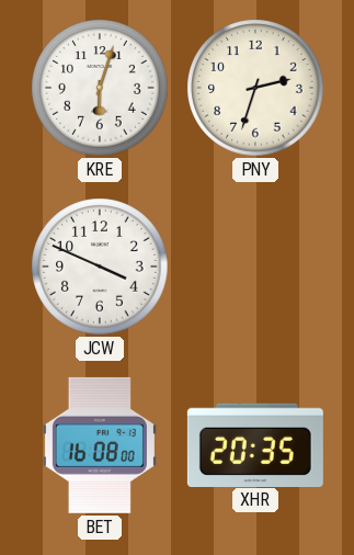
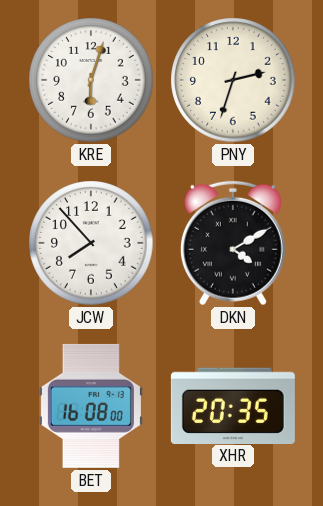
JCW: 3:49 -> 7:53 (91, 243)
DKN: none -> 4:10 (233, 243)
